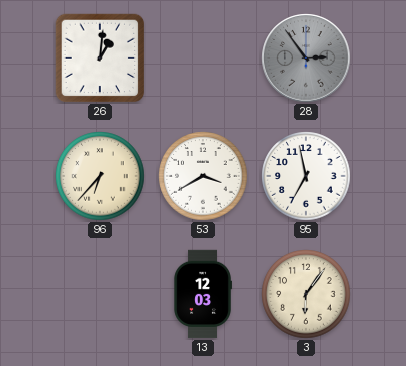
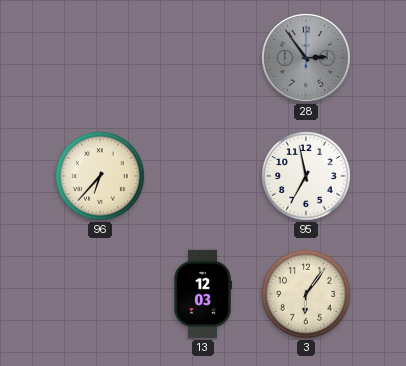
26: 1:01 -> none (100, 58)
53: 3:40 -> none (203, 176)
